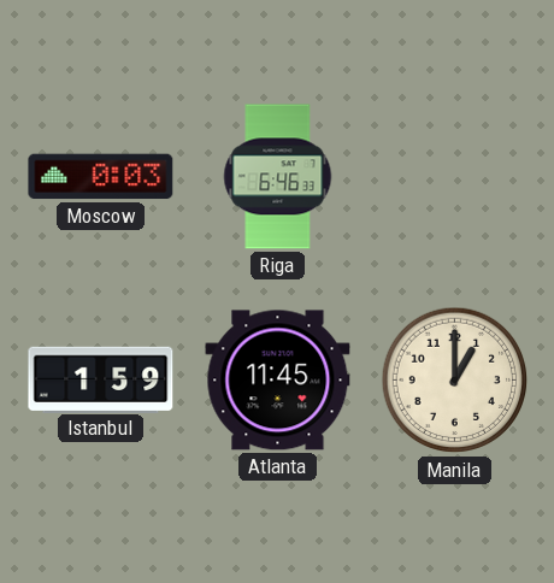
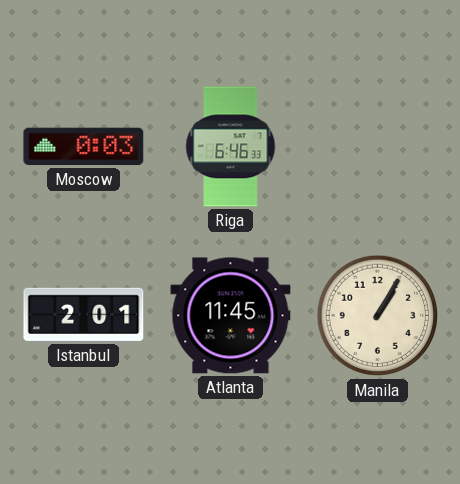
Istanbul: 1:59 -> 2:01 (84, 315)
Manila: 1:00 -> 1:05 (378, 316)
